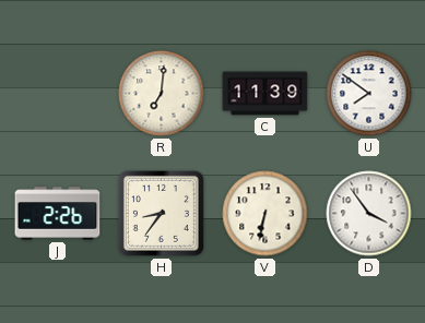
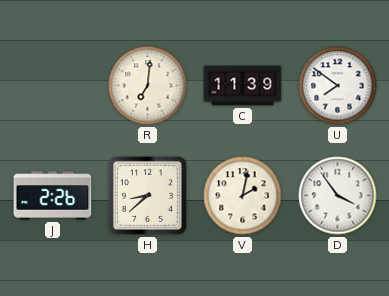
H: 8:36 -> 8:38 (147, 195)
V: 6:32 -> 2:02 (243, 196)
